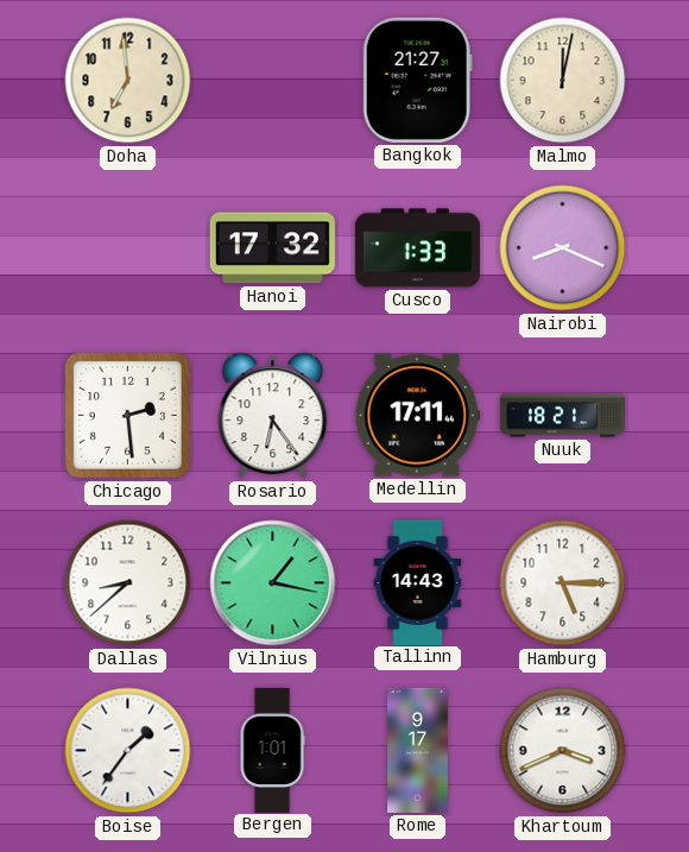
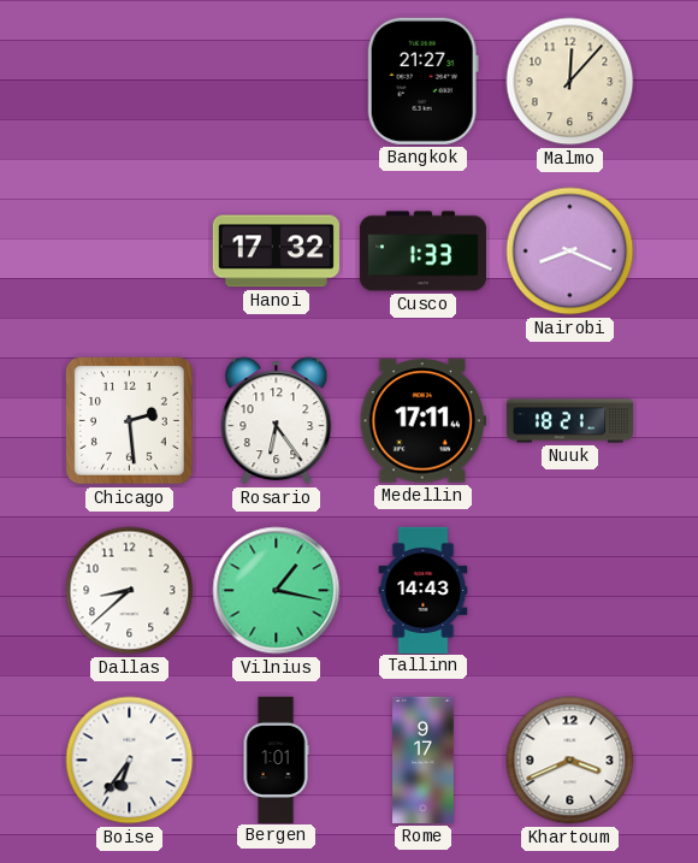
Doha: 6:59 -> none (128, 81)
Malmo: 12:02 -> 12:07 (570, 82)
Hamburg: 5:15 -> none (563, 583)
Boise: 1:36 -> 6:36 (130, 761)
